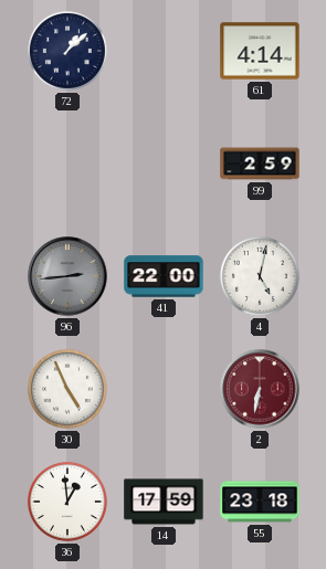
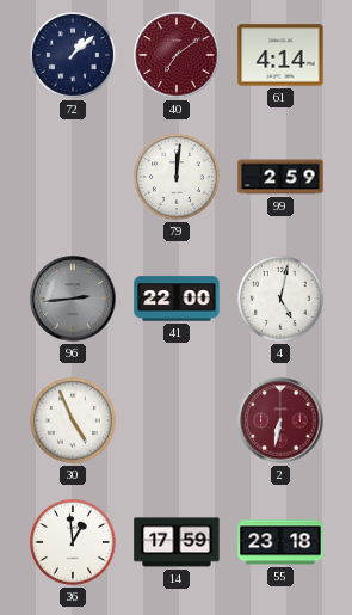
40: none -> 7:09 (177, 55)
79: none -> 12:01 (177, 177)
